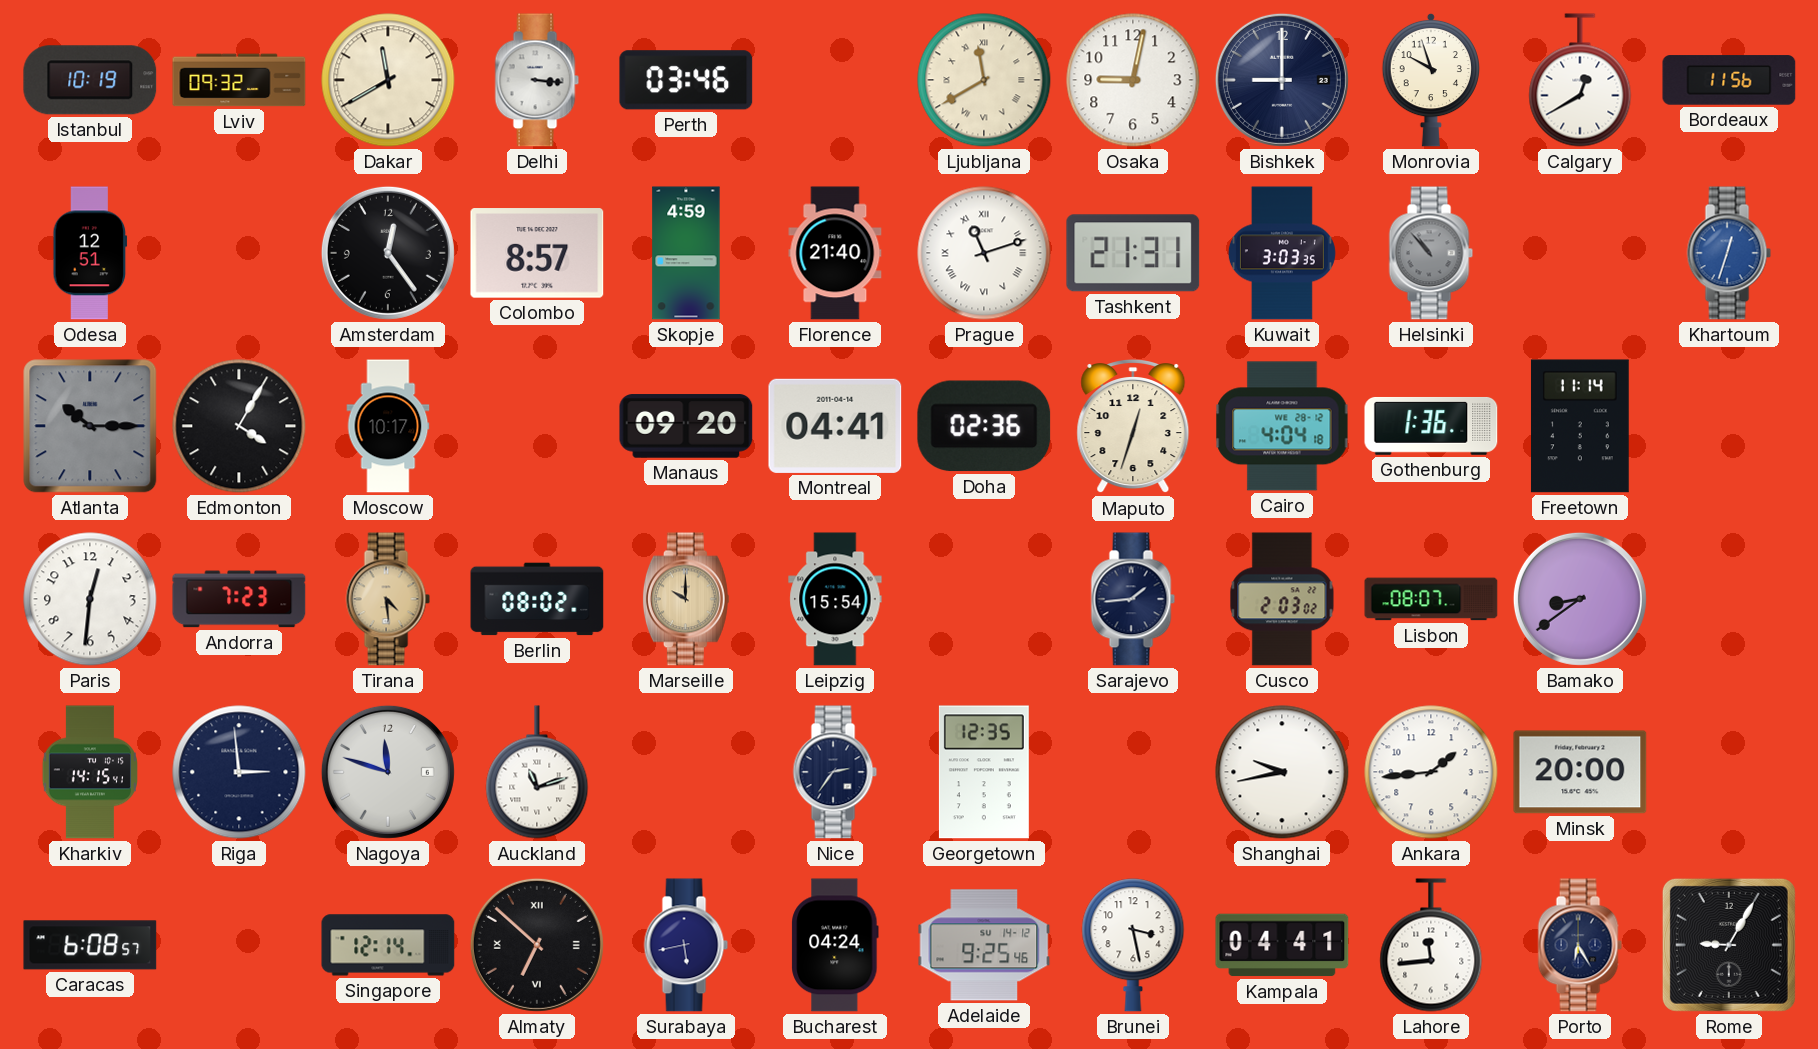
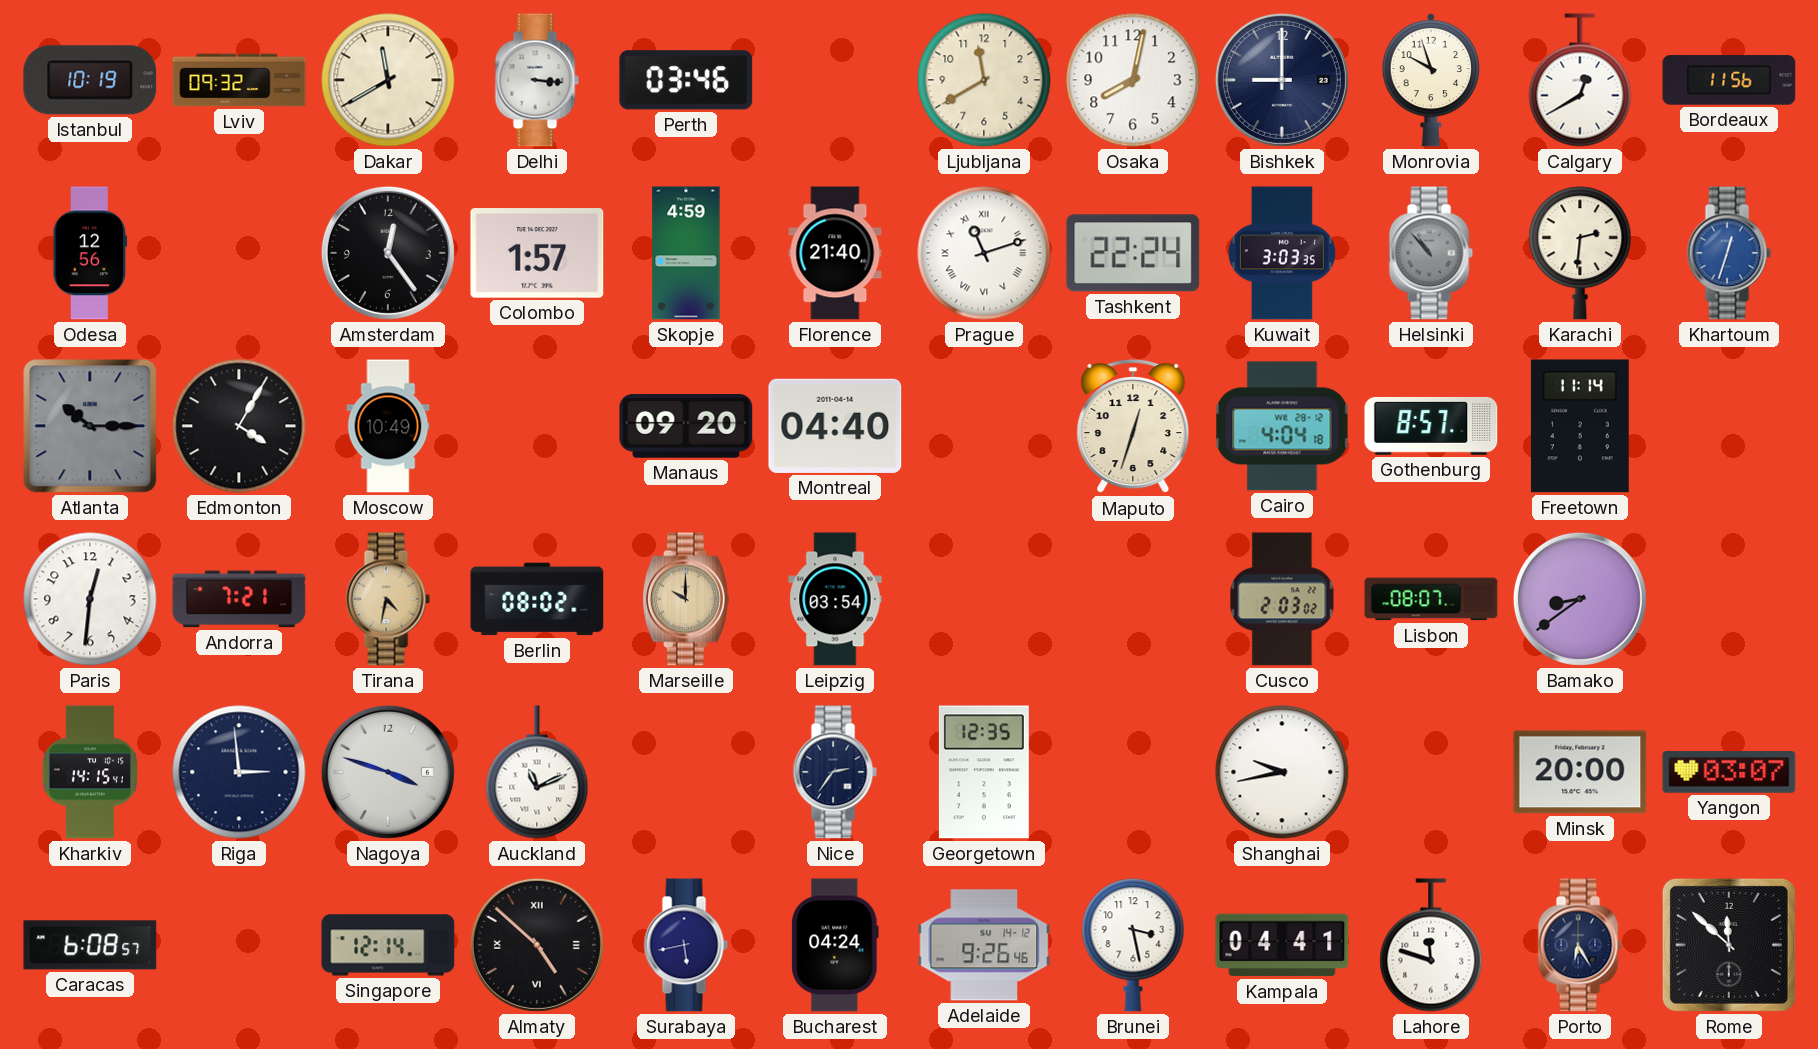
Ljubljana numerals: Roman -> Arabic (984, 80)
Osaka: 9:02 -> 8:02 (1133, 80)
Odesa: 12:51 -> 12:56 (90, 253)
Colombo: 8:57 -> 1:57 (537, 253)
Tashkent: 21:31 -> 22:24 (1133, 253)
Karachi: none -> 2:31 (1580, 253)
Moscow: 10:17 -> 10:49 (388, 426)
Montreal: 04:41 -> 04:40 (835, 426)
Doha: 02:36 -> none (984, 426)
Gothenburg: 1:36 -> 8:57 (1431, 426)
Andorra: 7:23 -> 7:21 (239, 599)
Tirana: 4:29 -> 4:32 (388, 599)
Leipzig: 15:54 -> 03:54 (835, 599)
Sarajevo: 1:44 -> none (1133, 599)
Nagoya: 11:48 -> 3:48 (388, 772)
Auckland: 11:12 -> 11:11 (537, 772)
Ankara: 1:44 -> none (1431, 772)
Yangon: none -> 03:07 (1729, 772)
Almaty: 6:52 -> 4:52 (537, 945)
Adelaide: 9:25 -> 9:26 (984, 945)
Lahore: 11:44 -> 11:48 (1431, 945)
Rome: 9:05 -> 11:52 (1729, 945)
